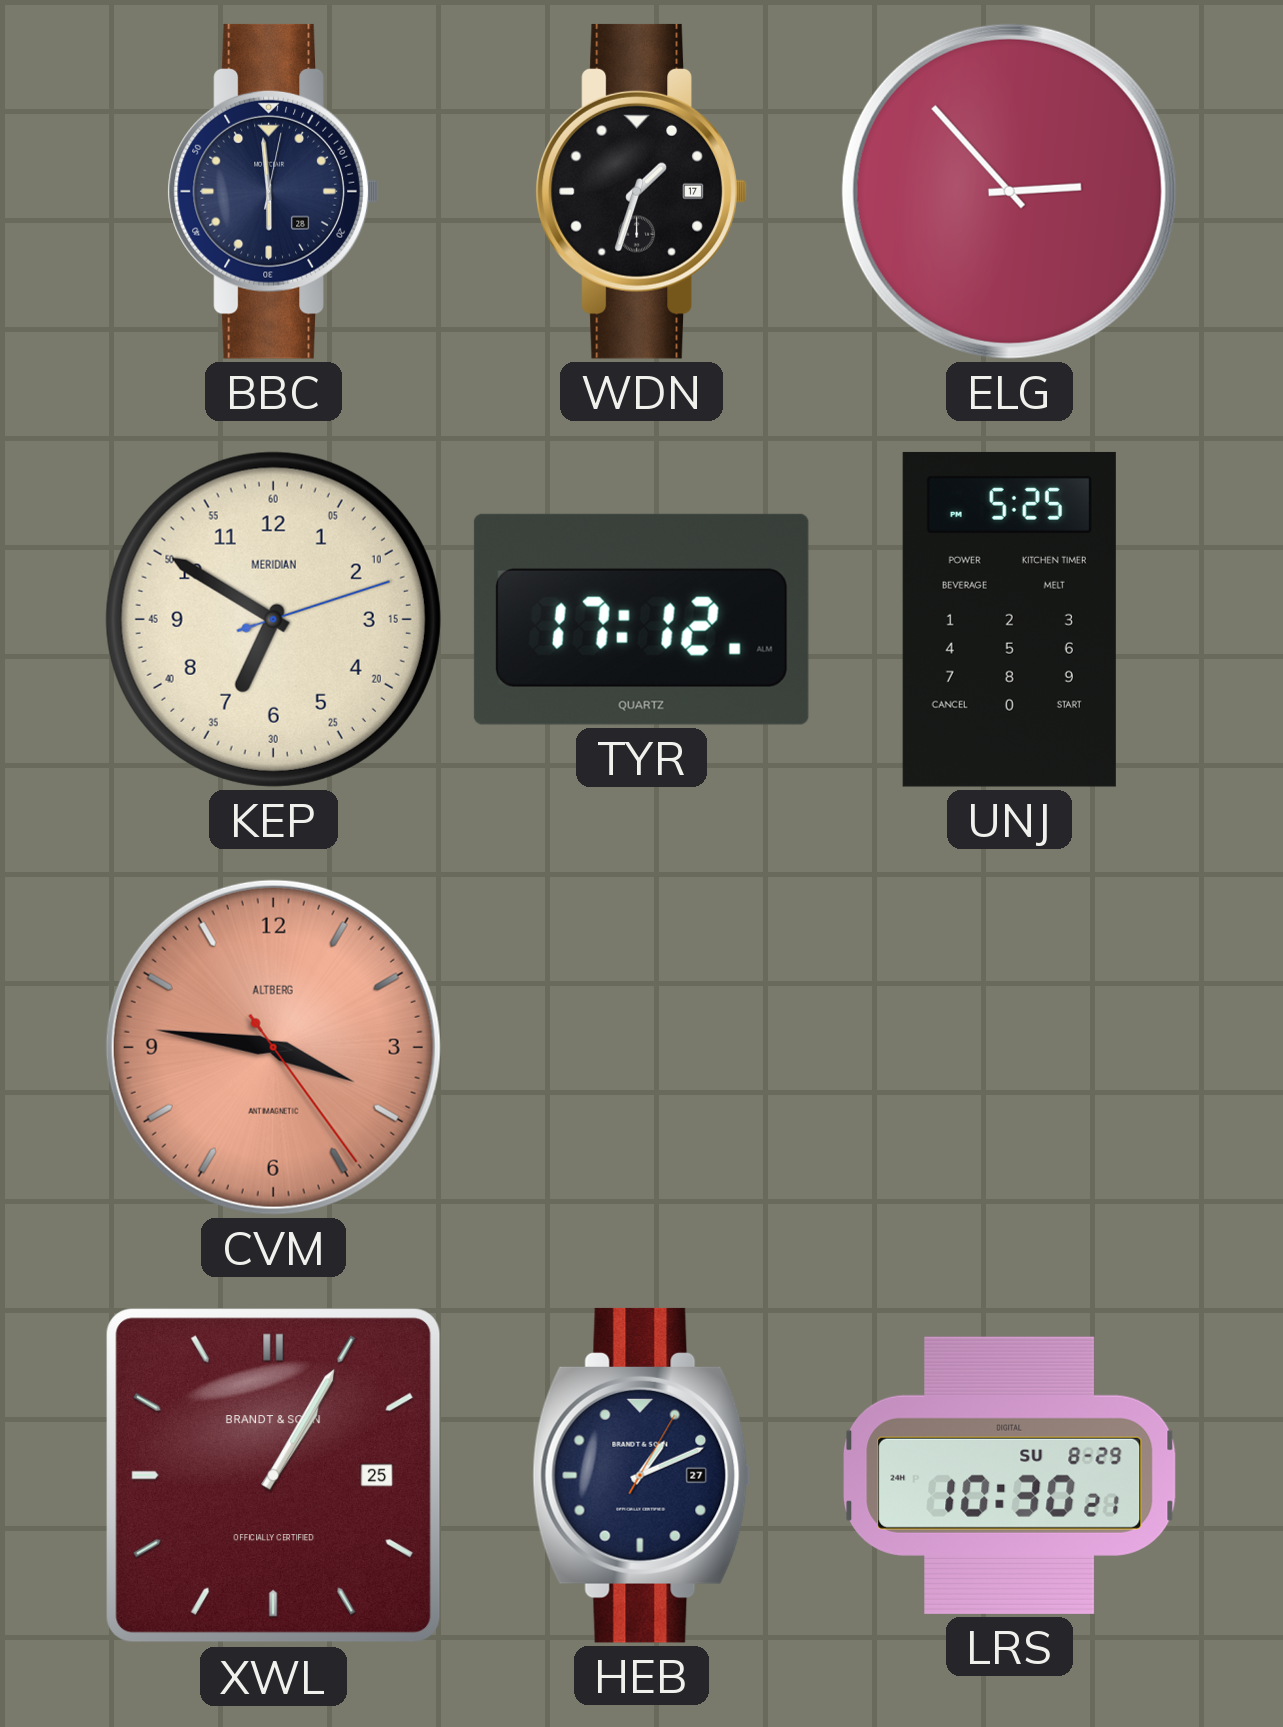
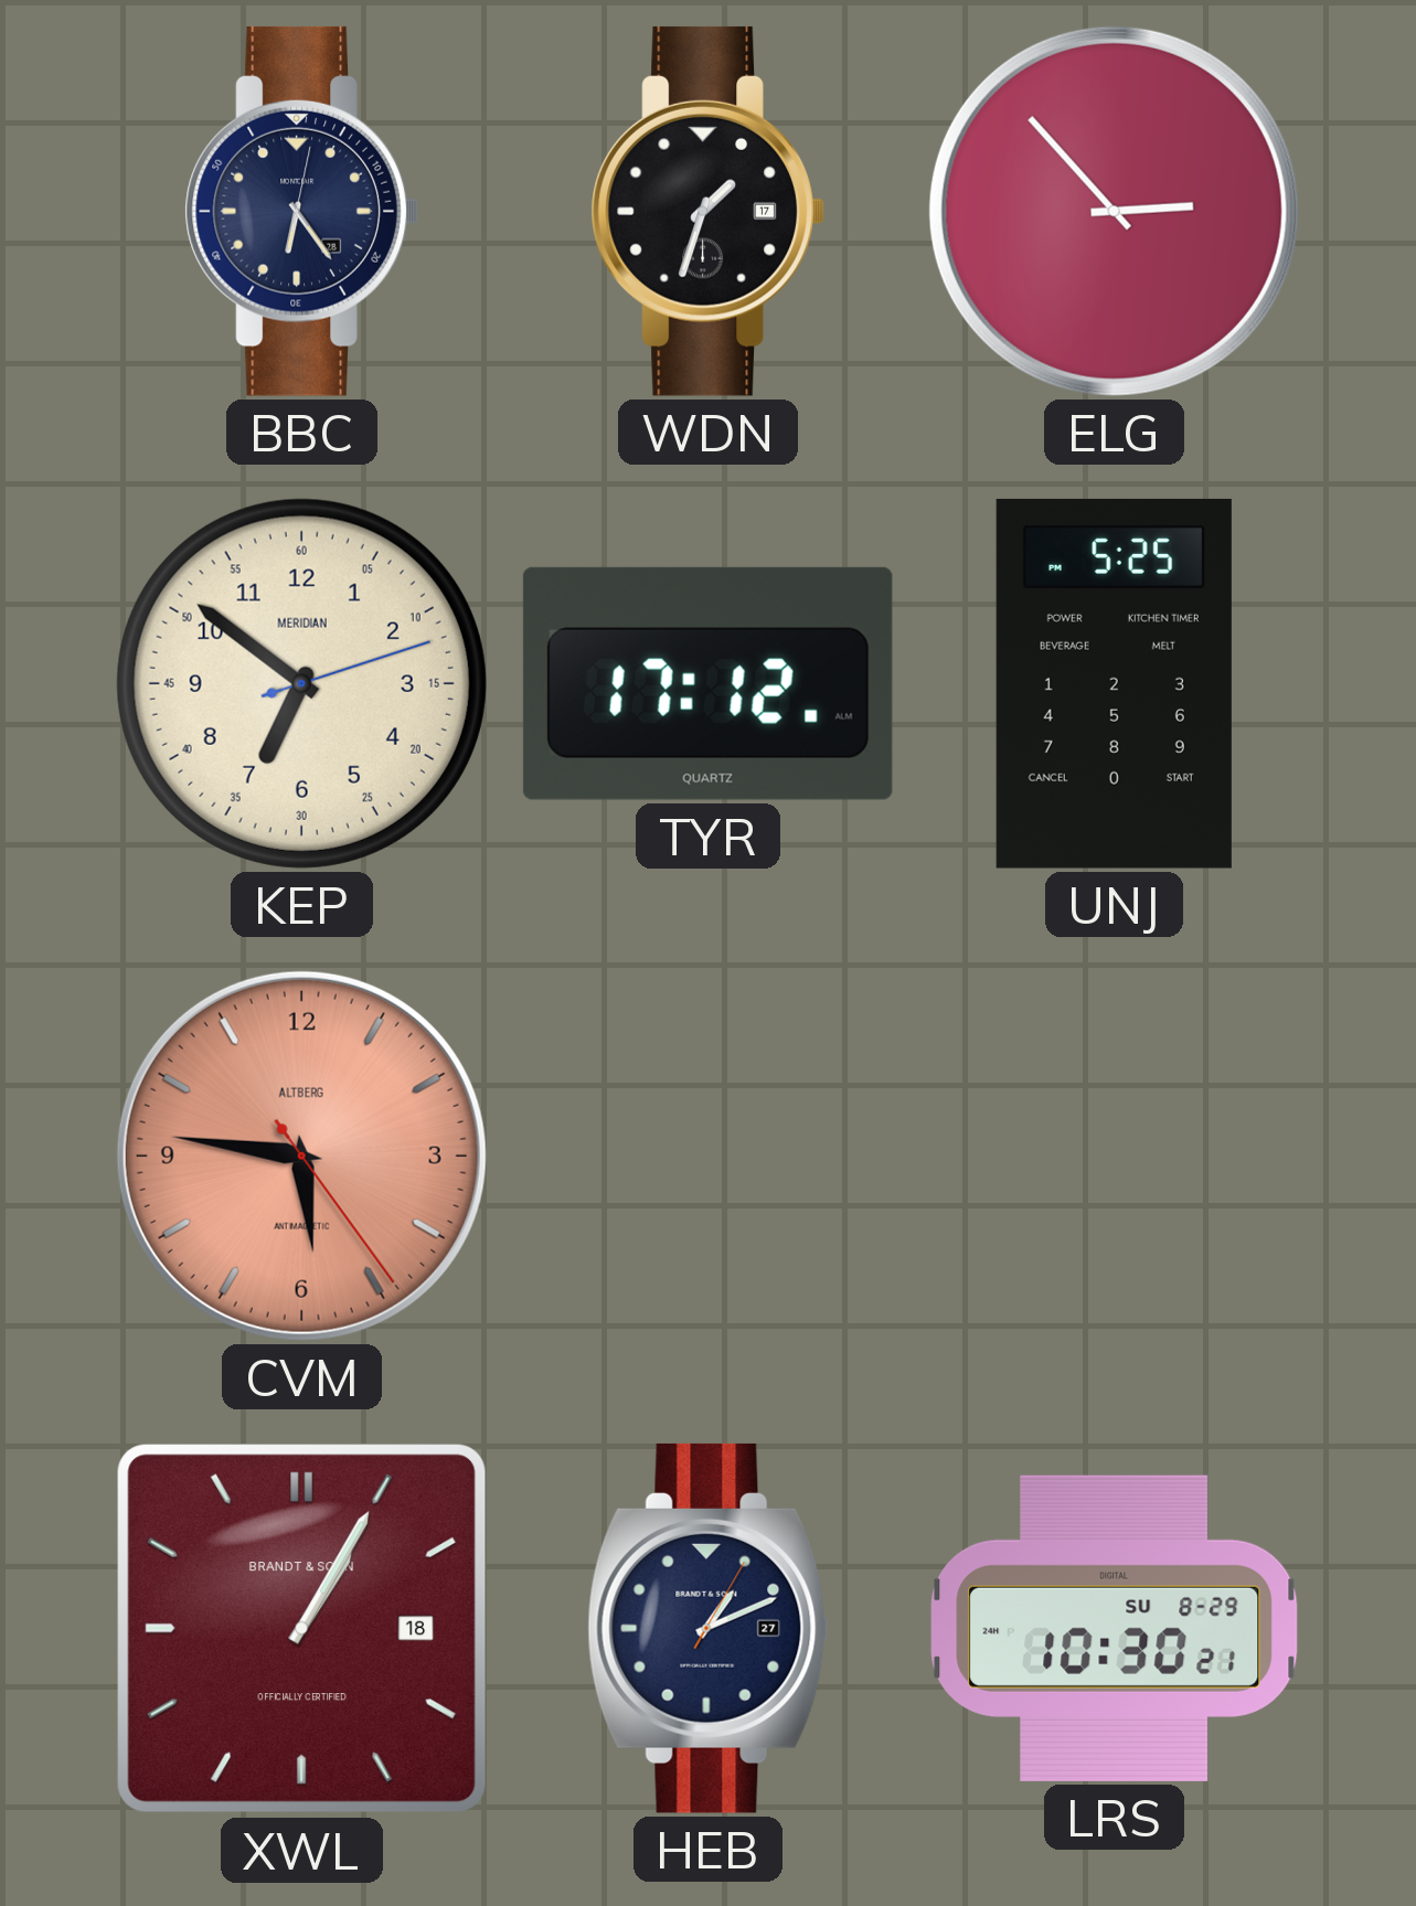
BBC: 5:59 -> 6:24 (301, 211)
KEP: 6:50 -> 6:51 (301, 683)
CVM: 3:46 -> 5:46 (301, 1156)
XWL date: 25 -> 18 (302, 1629)
